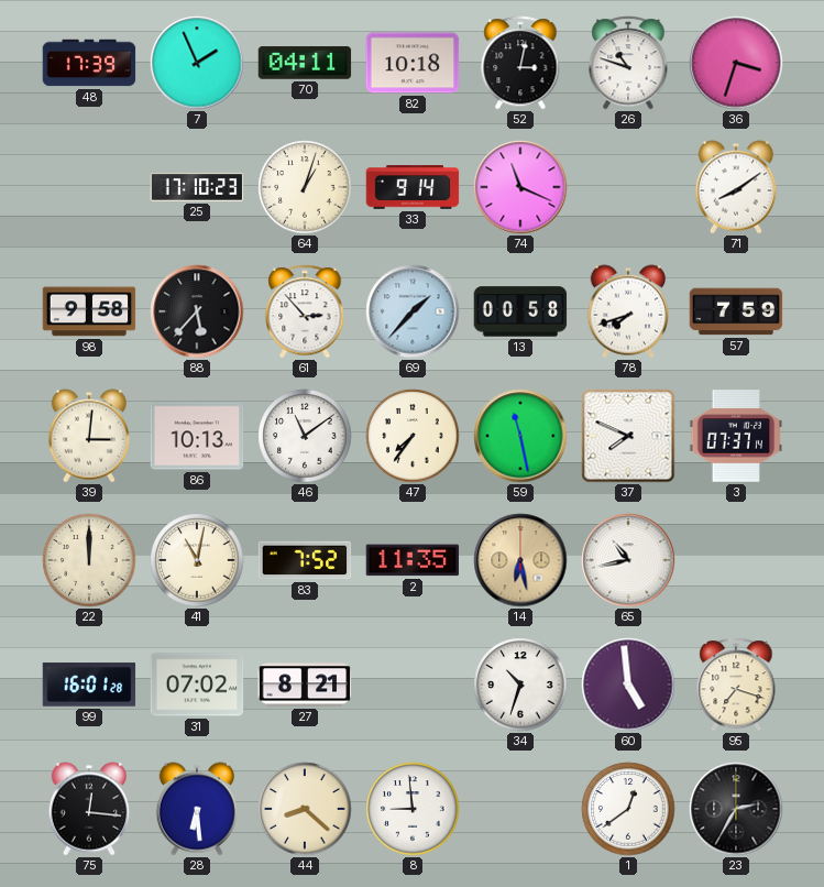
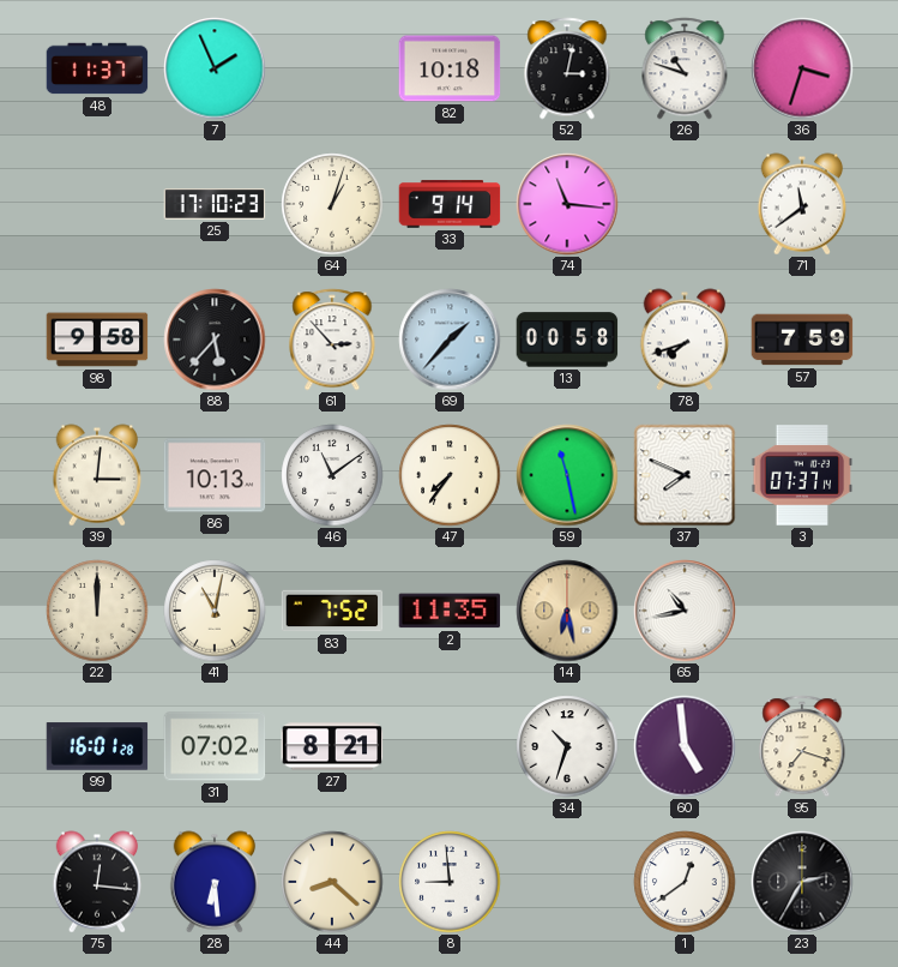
48: 17:39 -> 11:37 (97, 68)
70: 04:11 -> none (305, 63)
74: 11:19 -> 11:16 (567, 204)
71: 8:09 -> 11:39 (802, 204)
